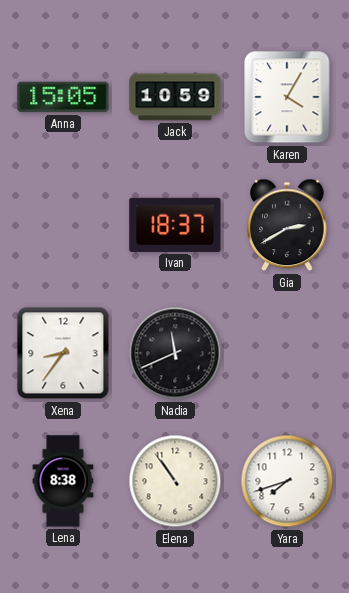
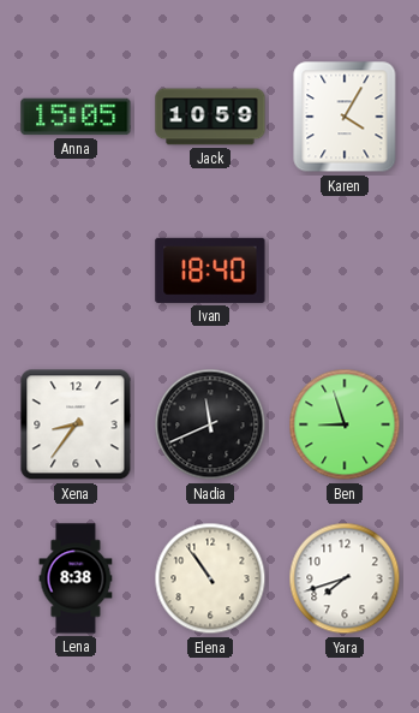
Ivan: 18:37 -> 18:40 (210, 271)
Gia: 2:40 -> none (287, 225)
Ben: none -> 8:57 (345, 424)
